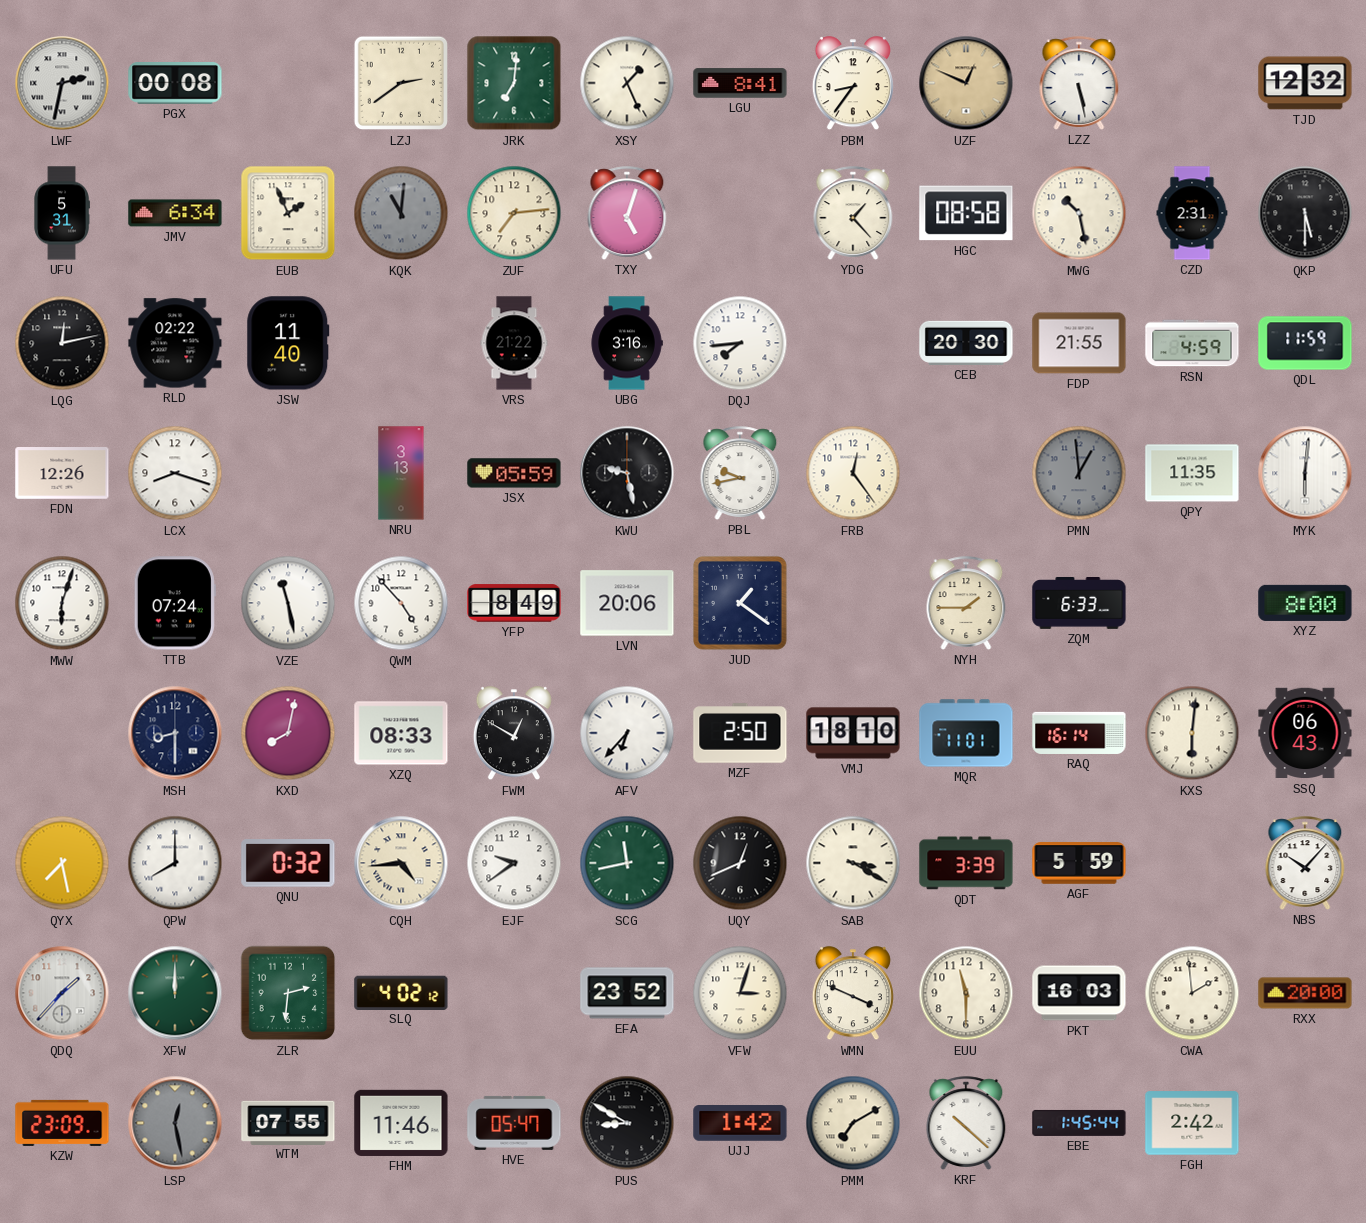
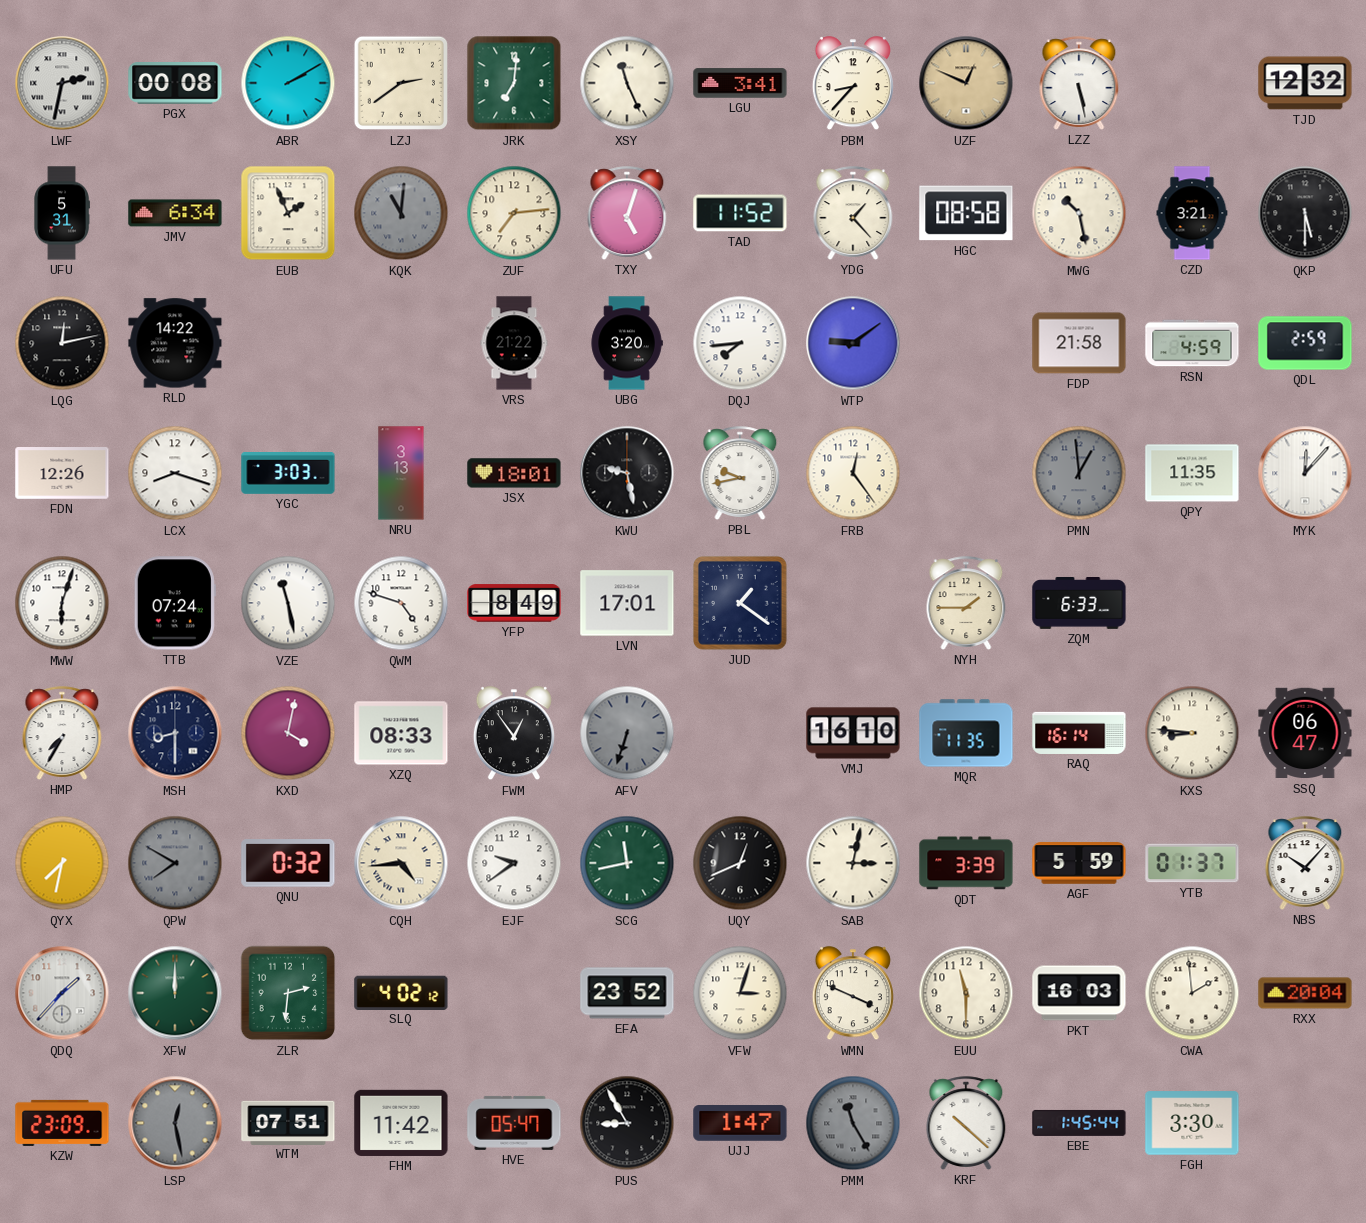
ABR: none -> 2:10 (288, 83)
XSY: 1:26 -> 11:26 (627, 83)
LGU: 8:41 -> 3:41 (740, 83)
PBM: 8:36 -> 8:37 (853, 84)
TAD: none -> 11:52 (740, 213)
CZD: 2:31 -> 3:21 (1192, 213)
RLD: 02:22 -> 14:22 (175, 343)
JSW: 11:40 -> none (288, 343)
UBG: 3:16 -> 3:20 (627, 343)
WTP: none -> 9:09 (853, 343)
CEB: 20:30 -> none (966, 343)
FDP: 21:55 -> 21:58 (1079, 343)
QDL: 11:59 -> 2:59 (1305, 343)
YGC: none -> 3:03 (288, 474)
JSX: 05:59 -> 18:01 (514, 473)
MYK: 6:01 -> 12:07 (1305, 473)
QWM: 4:53 -> 4:48 (401, 603)
LVN: 20:06 -> 17:01 (627, 603)
XYZ: 8:00 -> none (1305, 603)
HMP: none -> 7:35 (62, 733)
KXD: 8:02 -> 4:02 (288, 733)
FWM: 12:50 -> 12:54 (514, 734)
AFV: 6:37 -> 6:33 (627, 733)
AFV dial: white -> grey (627, 733)
MZF: 2:50 -> none (740, 733)
VMJ: 18:10 -> 16:10 (853, 733)
MQR: 11:01 -> 11:35 (966, 733)
KXS: 6:01 -> 8:46 (1192, 733)
SSQ: 06:43 -> 06:47 (1305, 733)
QYX: 7:28 -> 7:32 (62, 863)
QPW: 8:00 -> 7:50 (175, 863)
QPW dial: white -> grey (175, 863)
SAB: 3:20 -> 3:02 (853, 863)
YTB: none -> 01:37 (1192, 863)
RXX: 20:00 -> 20:04 (1305, 993)
WTM: 07:55 -> 07:51 (288, 1122)
FHM: 11:46 -> 11:42 (401, 1123)
PUS: 8:50 -> 8:55 (627, 1123)
UJJ: 1:42 -> 1:47 (740, 1124)
PMM: 7:10 -> 11:25 (853, 1123)
PMM dial: cream -> grey (853, 1123)
FGH: 2:42 -> 3:30 (1192, 1123)
